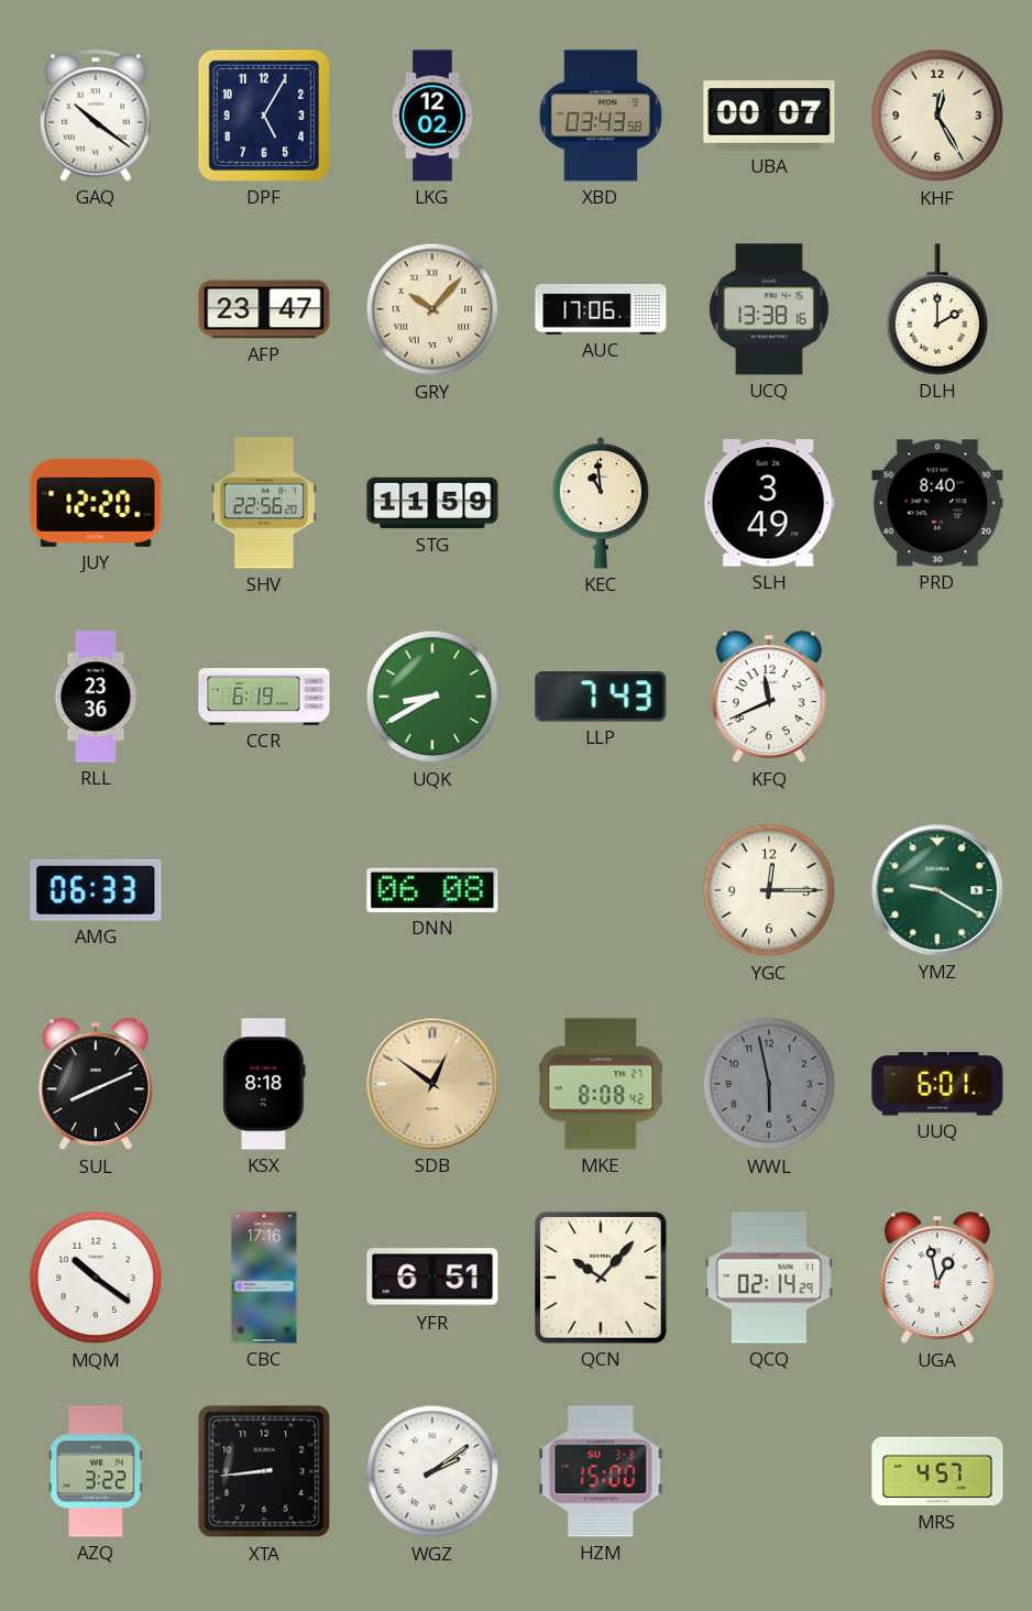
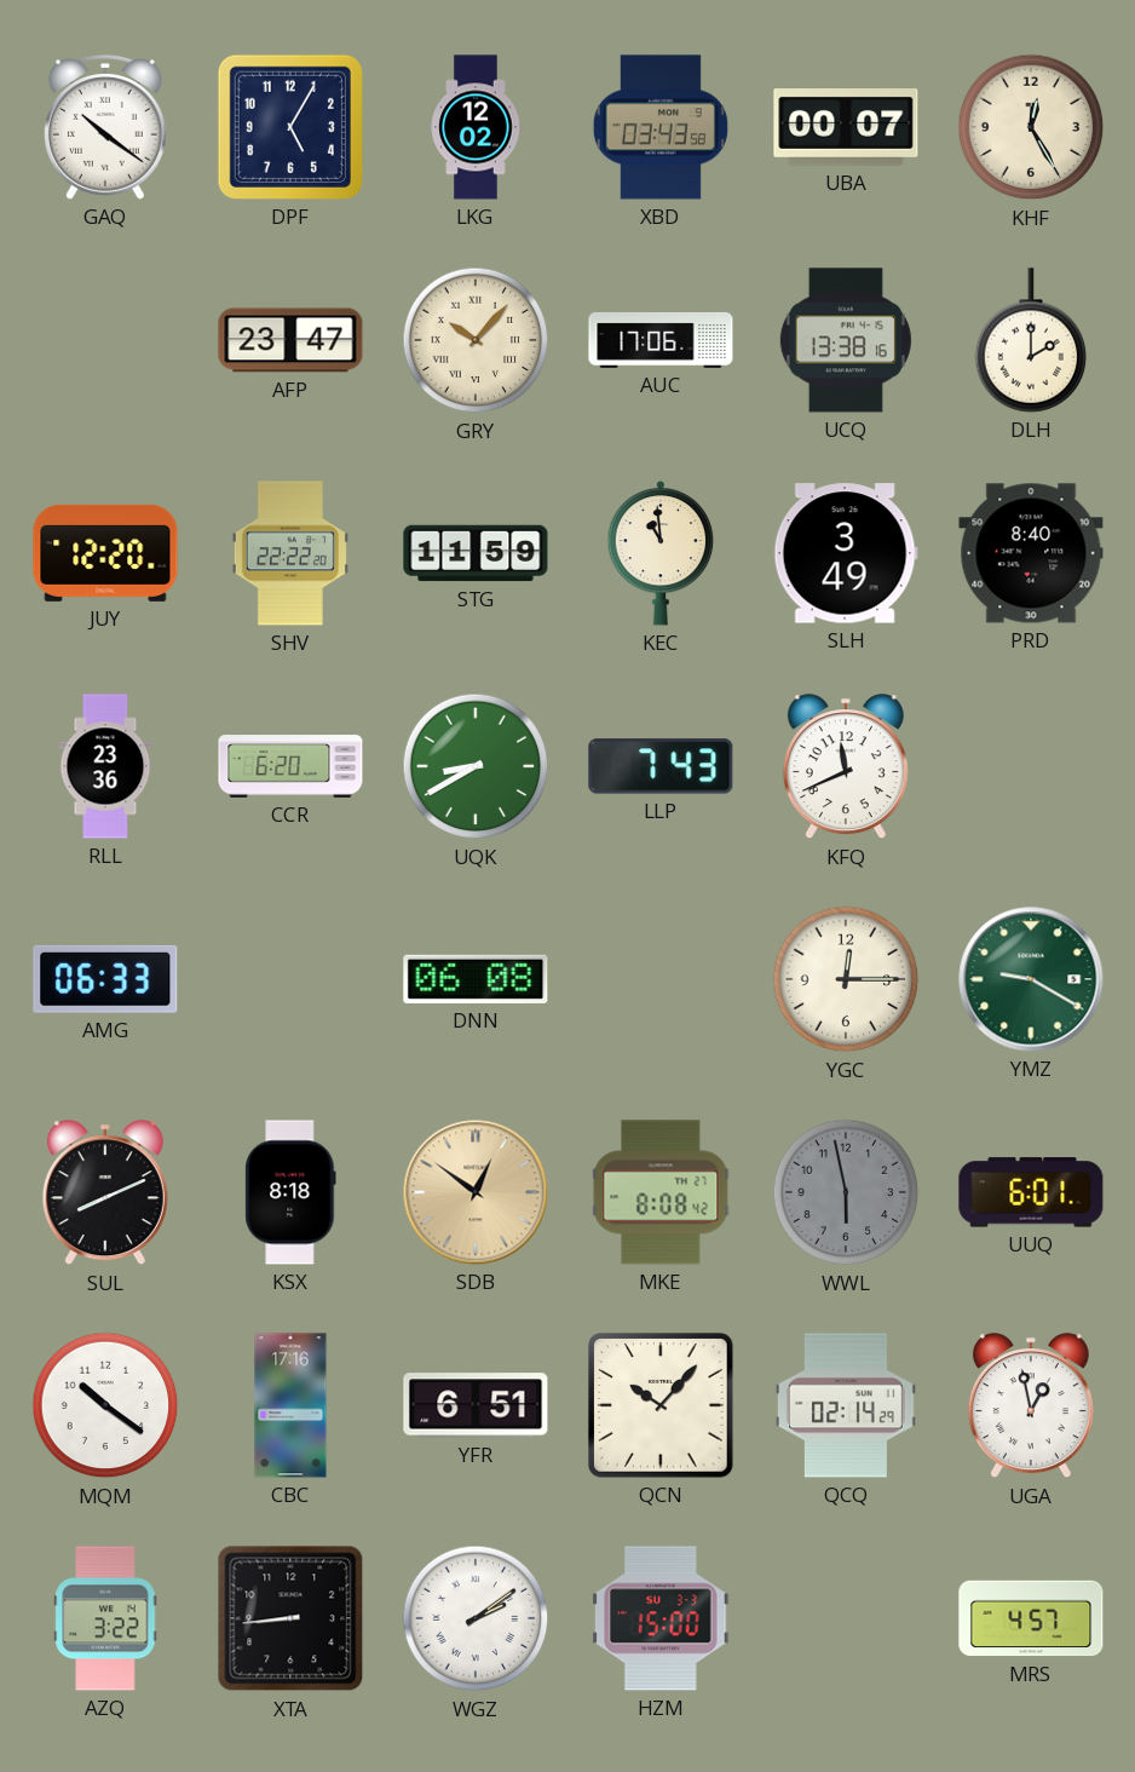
SHV: 22:56 -> 22:22 (290, 553)
CCR: 6:19 -> 6:20 (290, 766)
